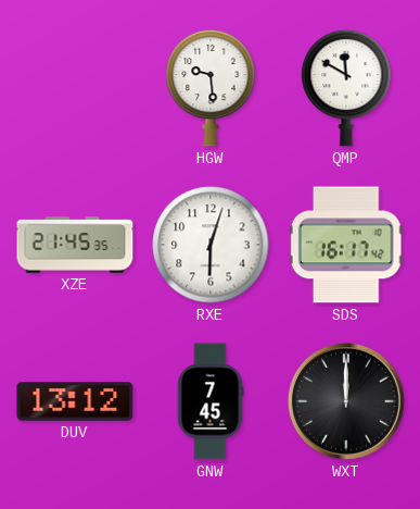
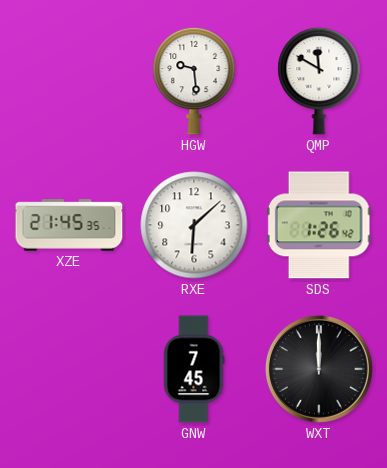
RXE: 6:03 -> 6:08 (194, 225)
SDS: 16:17 -> 1:26 (319, 225)
DUV: 13:12 -> none (75, 401)
